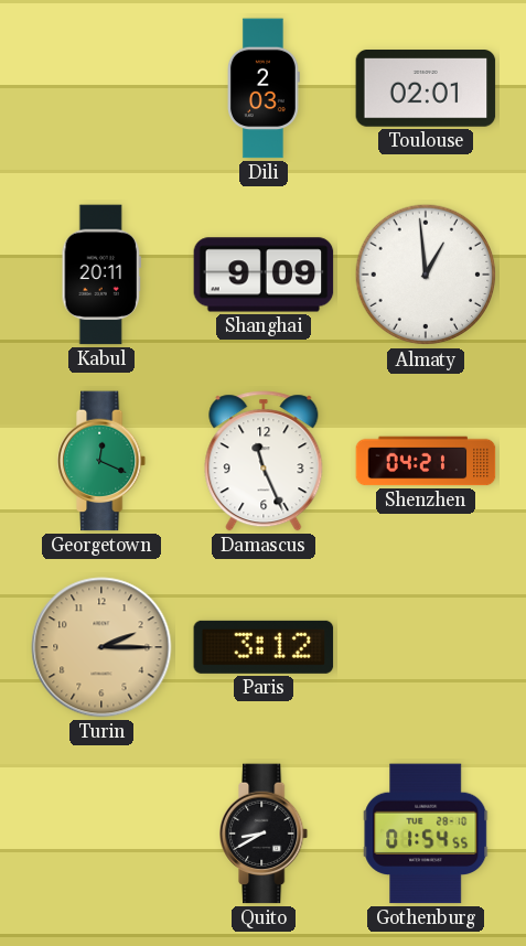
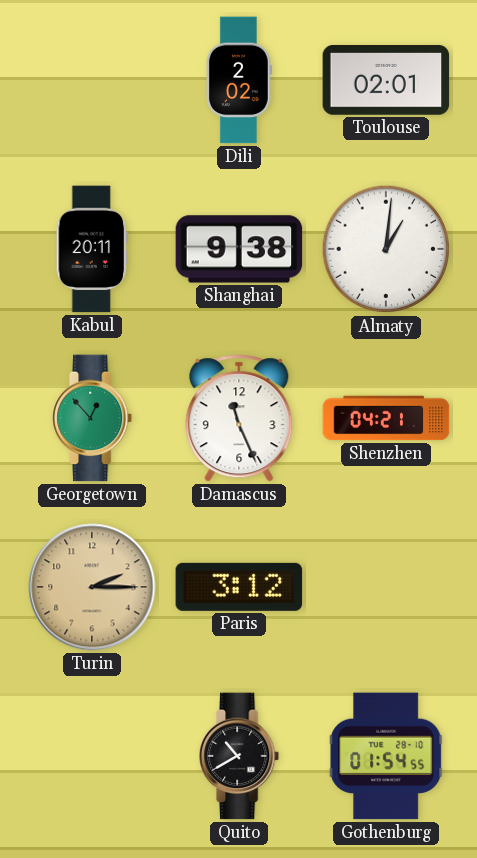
Dili: 2:03 -> 2:02 (240, 80)
Shanghai: 9:09 -> 9:38 (239, 249)
Almaty: 12:59 -> 1:01 (386, 249)
Georgetown: 12:19 -> 12:53 (93, 418)
Quito: 8:40 -> 10:40 (240, 756)
